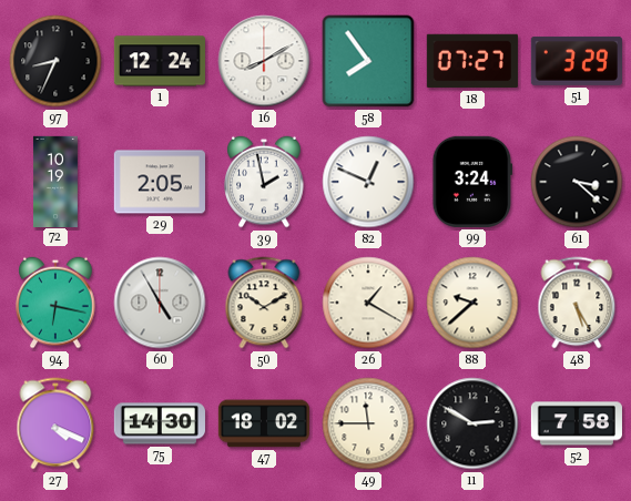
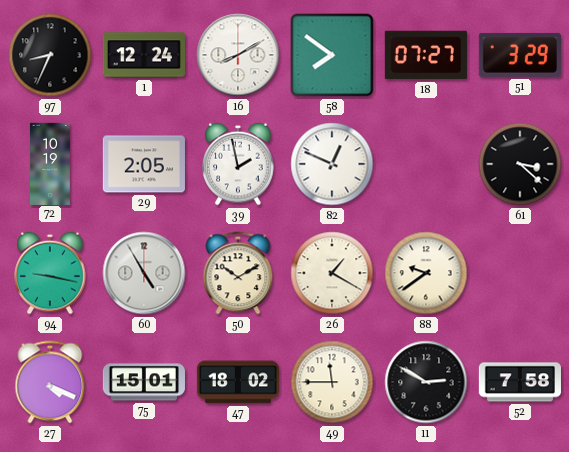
58: 7:54 -> 7:51 (332, 55)
99: 3:24 -> none (472, 182)
94: 6:17 -> 9:17 (50, 273)
88: 9:38 -> 9:39 (426, 273)
48: 5:25 -> none (577, 303)
75: 14:30 -> 15:01 (144, 382)
